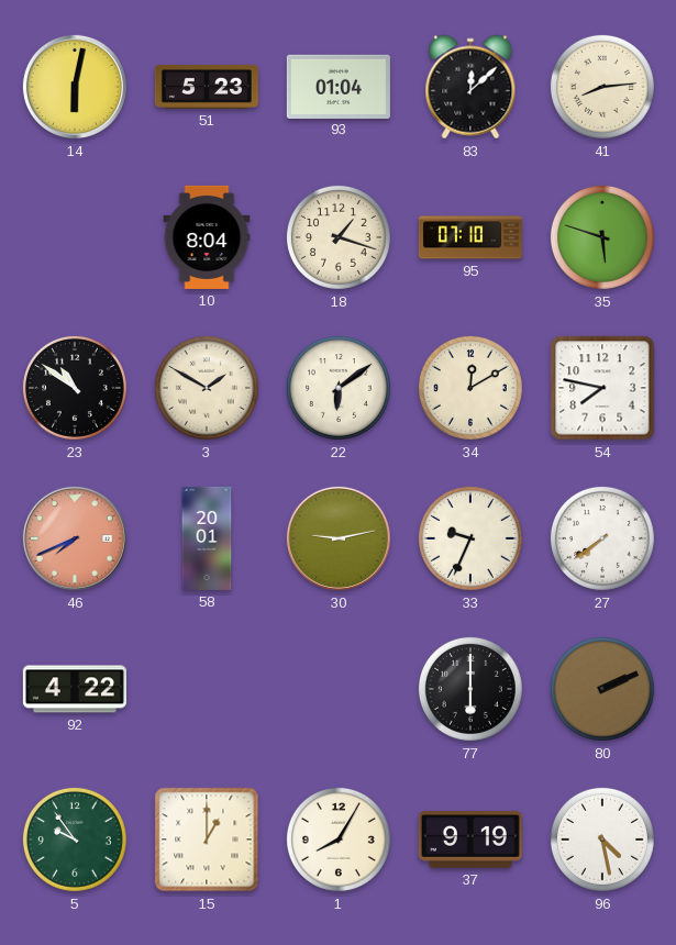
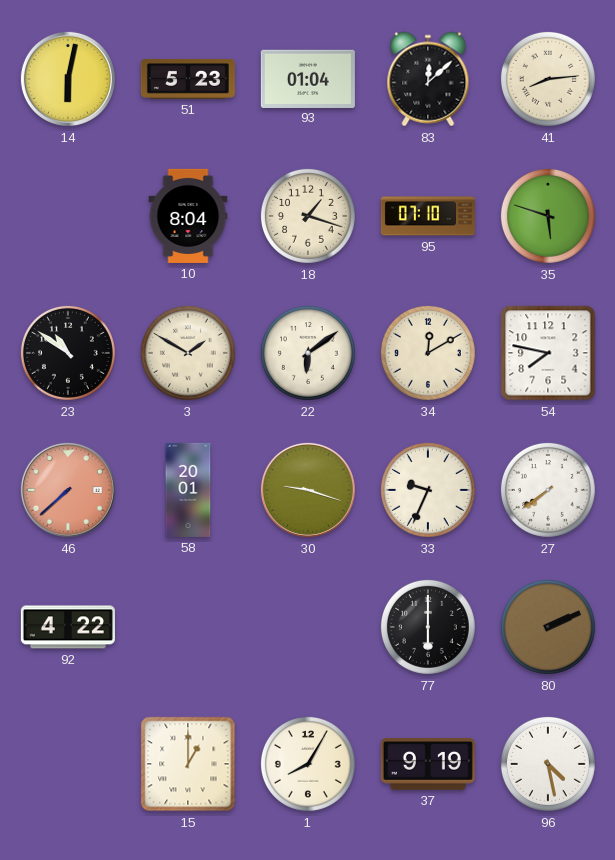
46: 7:41 -> 7:38 (68, 490)
30: 9:13 -> 9:18 (308, 490)
5: 9:54 -> none (75, 840)
